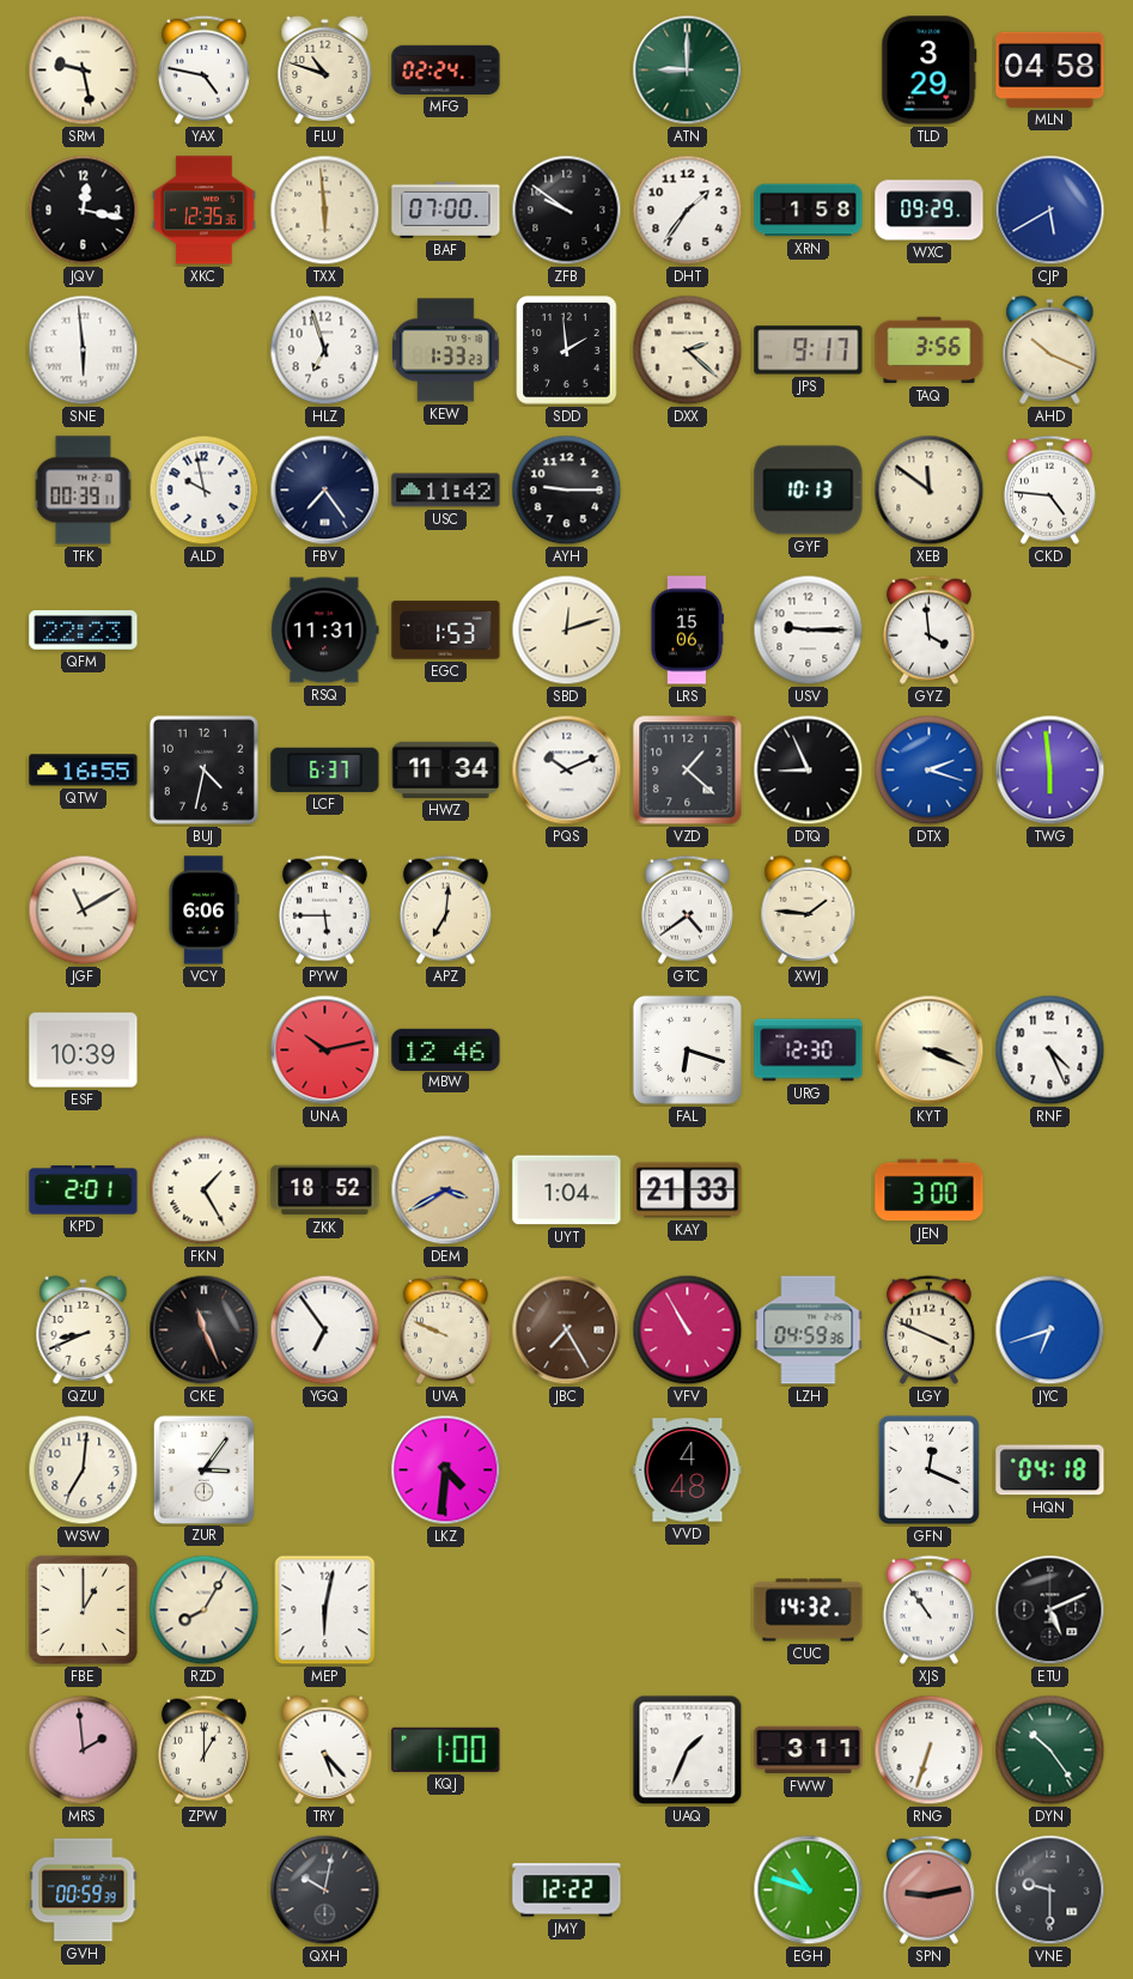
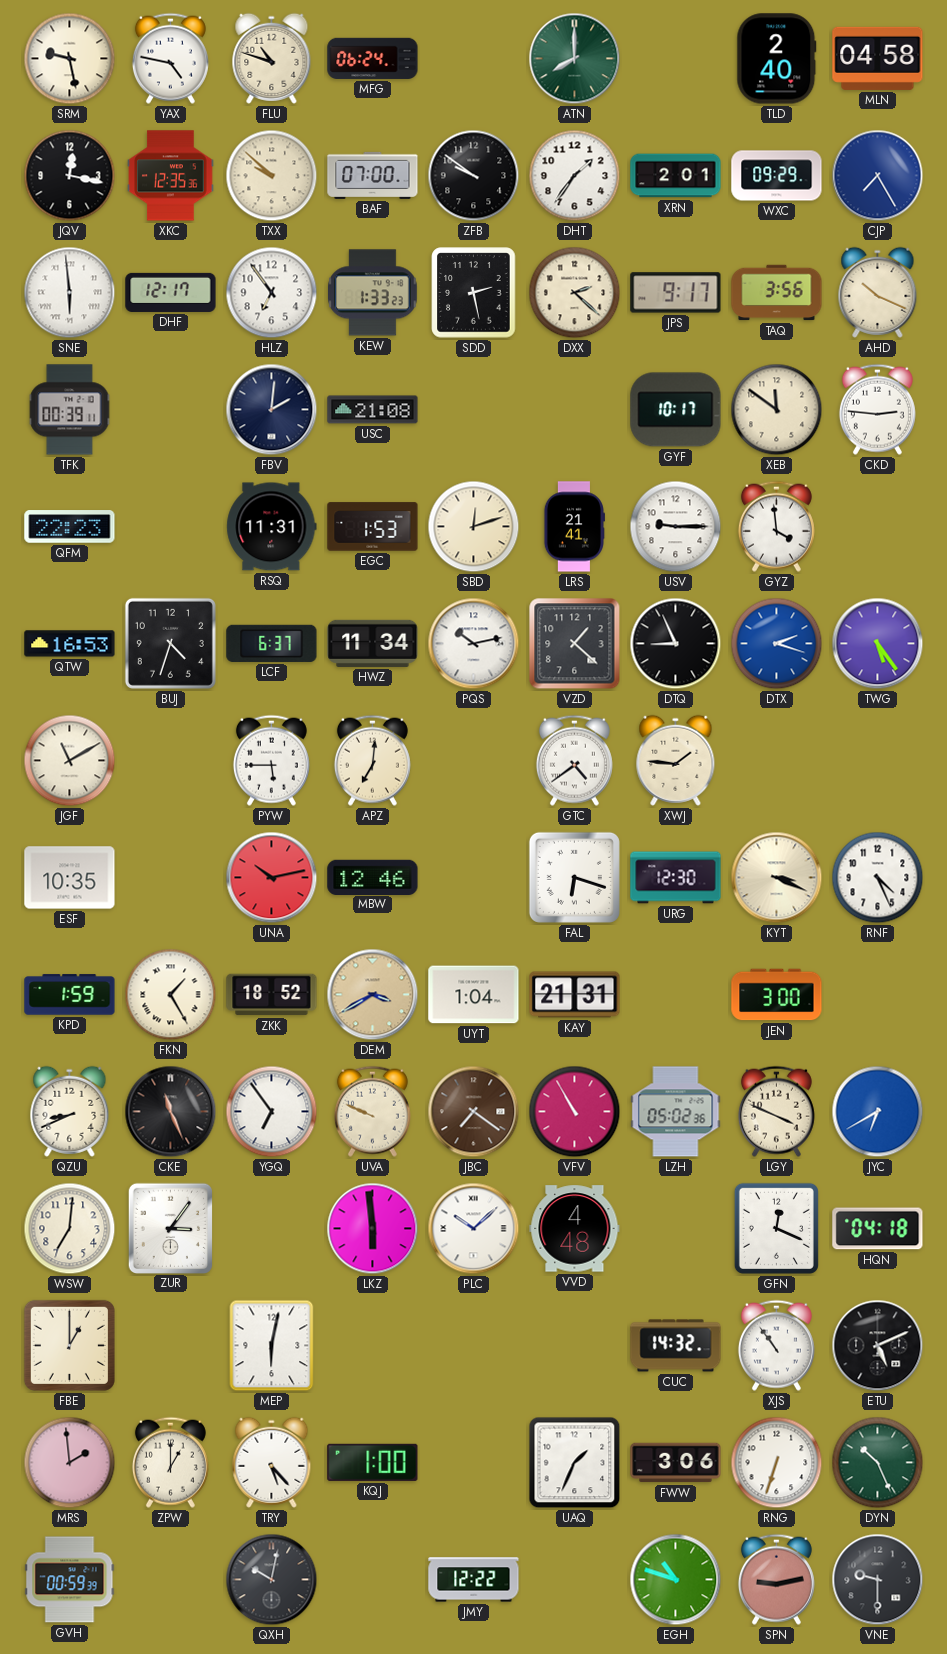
MFG: 02:24 -> 06:24 (373, 58)
ATN: 9:00 -> 8:00 (575, 59)
TLD: 3:29 -> 2:40 (777, 59)
TXX: 5:59 -> 9:52 (272, 176)
XRN: 1:58 -> 2:01 (676, 176)
CJP: 5:40 -> 7:25 (878, 176)
DHF: none -> 12:17 (171, 292)
HLZ: 6:57 -> 6:54 (272, 293)
SDD: 1:59 -> 2:28 (474, 293)
ALD: 9:58 -> none (205, 491)
FBV: 7:24 -> 2:01 (272, 410)
USC: 11:42 -> 21:08 (373, 410)
AYH: 9:15 -> none (567, 491)
GYF: 10:13 -> 10:17 (676, 410)
CKD: 4:46 -> 2:46 (877, 409)
LRS: 15:06 -> 21:41 (574, 527)
QTW: 16:55 -> 16:53 (70, 644)
BUJ: 4:32 -> 4:33 (170, 643)
PQS: 10:11 -> 10:13 (474, 644)
TWG: 5:59 -> 5:24 (878, 644)
VCY: 6:06 -> none (203, 911)
ESF: 10:39 -> 10:35 (70, 878)
KPD: 2:01 -> 1:59 (70, 995)
KAY: 21:33 -> 21:31 (575, 995)
JBC: 7:25 -> 7:21 (474, 1112)
LZH: 04:59 -> 05:02 (676, 1112)
JYC: 6:42 -> 6:40 (878, 1112)
LKZ: 4:31 -> 5:59 (373, 1229)
PLC: none -> 10:08 (474, 1229)
RZD: 8:05 -> none (205, 1610)
FWW: 3:11 -> 3:06 (676, 1463)
DYN: 10:24 -> 10:26 (878, 1463)
